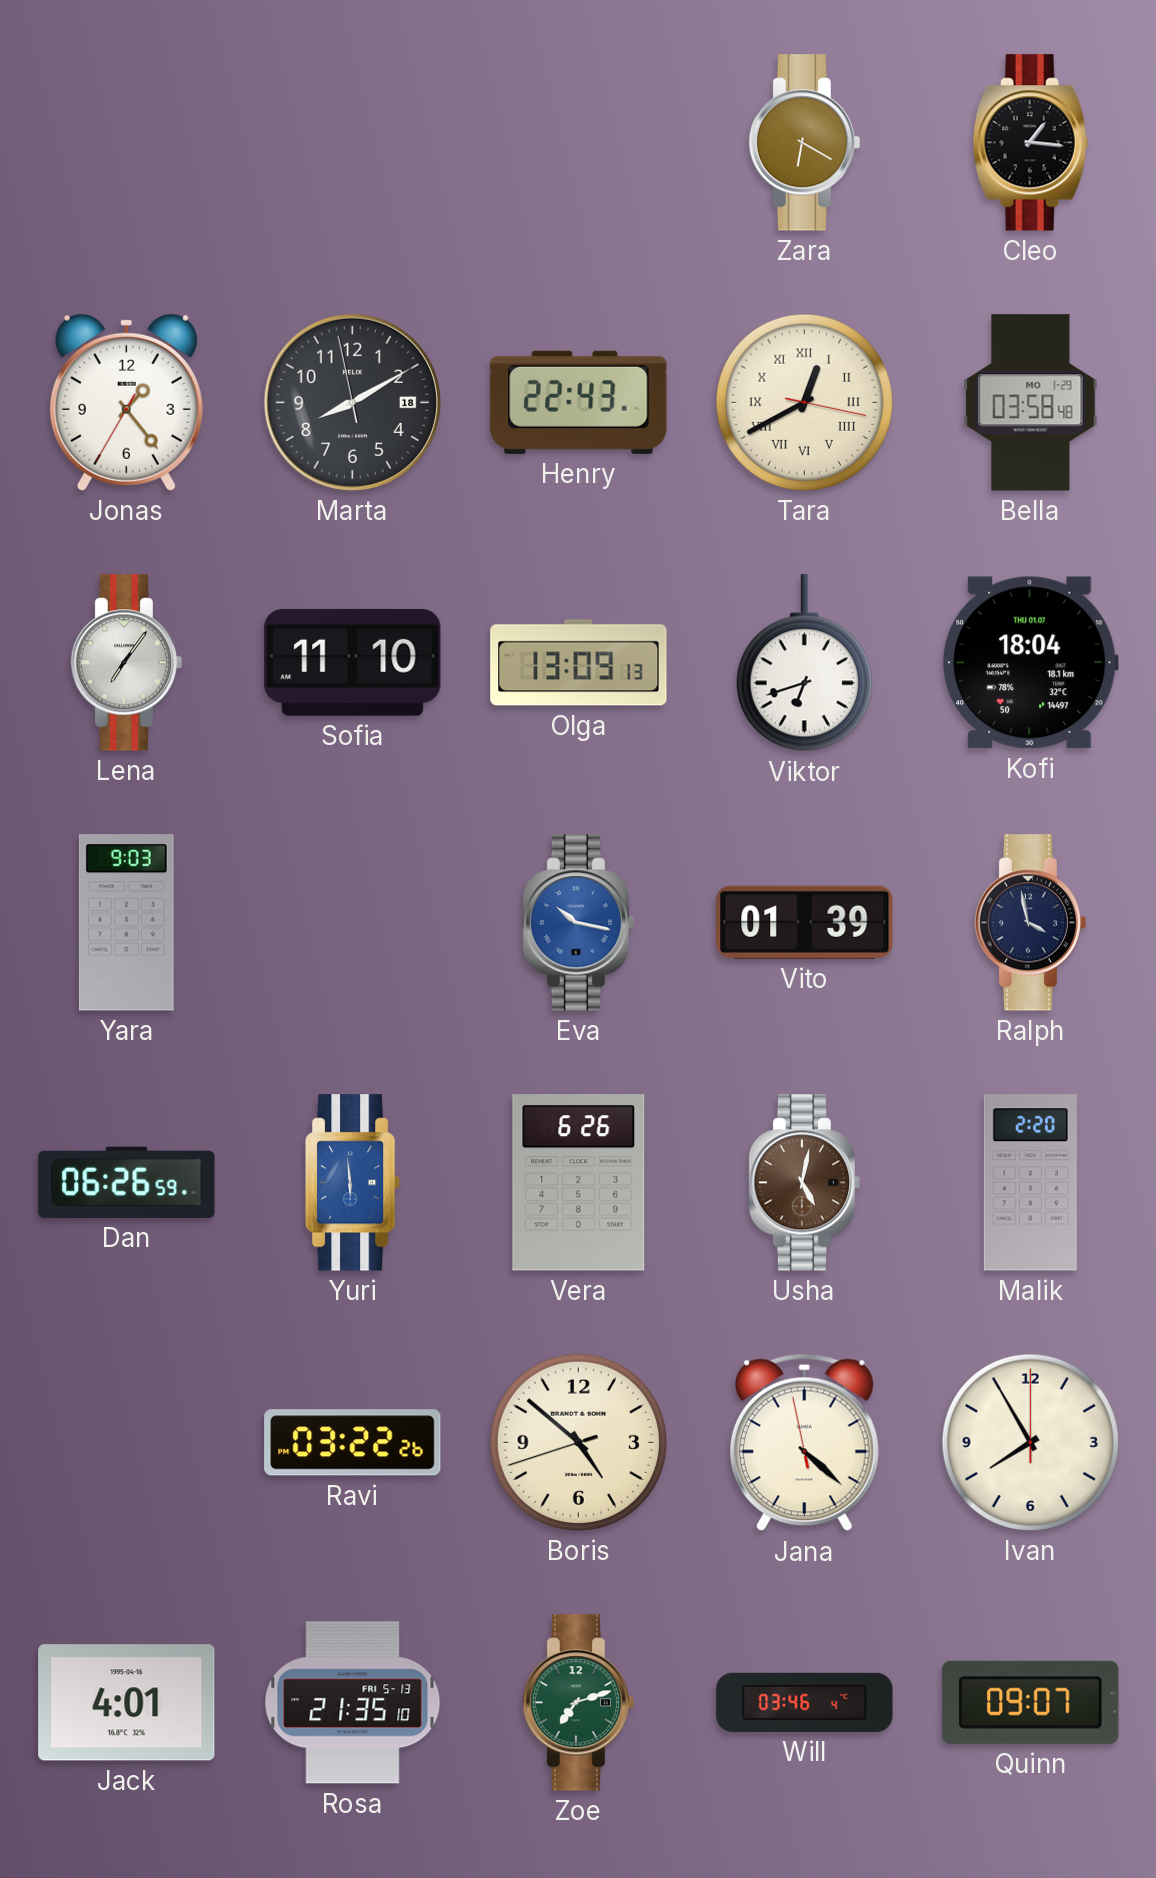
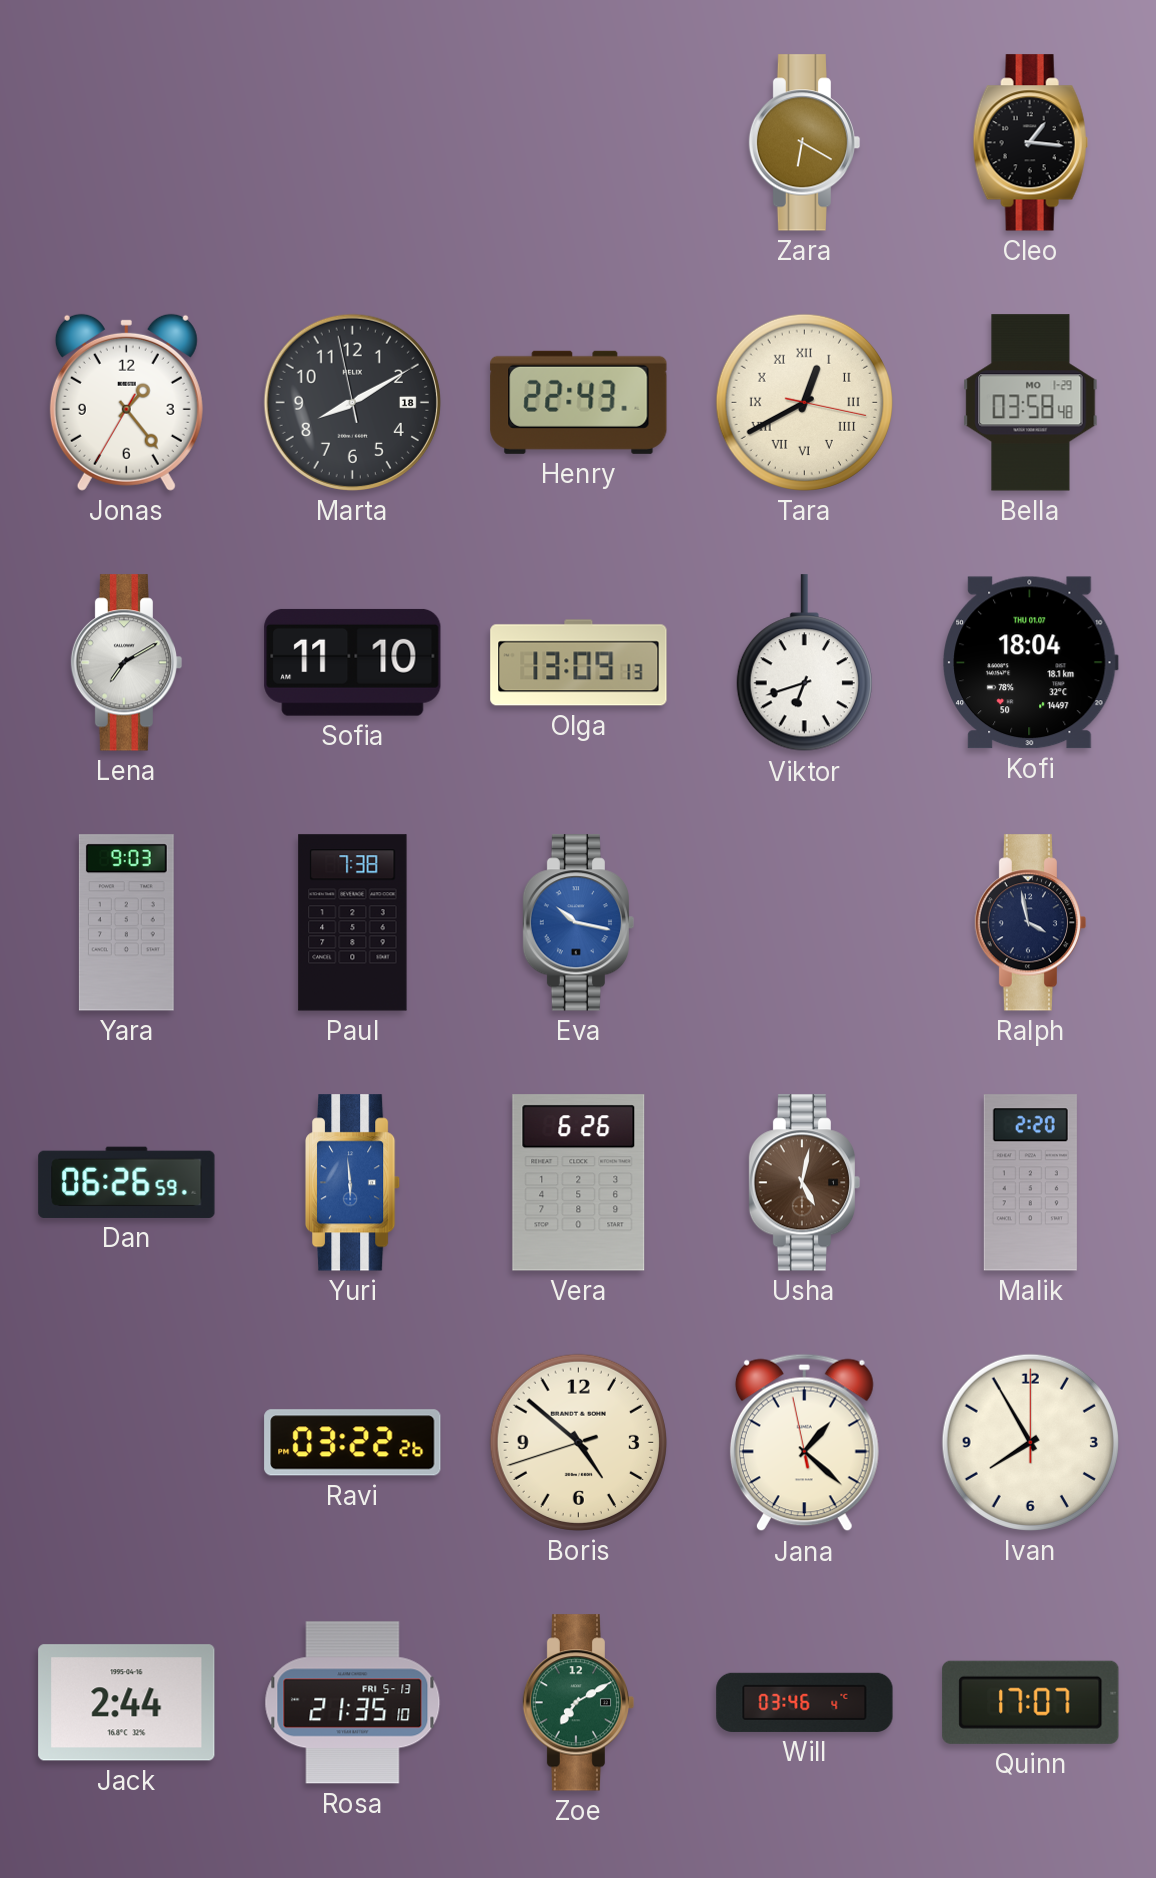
Lena: 7:06 -> 7:10 (127, 663)
Paul: none -> 7:38 (353, 923)
Vito: 01:39 -> none (805, 922)
Jana: 4:21 -> 1:21 (804, 1443)
Jack: 4:01 -> 2:44 (127, 1703)
Zoe: 7:12 -> 7:10 (579, 1703)
Quinn: 09:07 -> 17:07 (1031, 1702)
